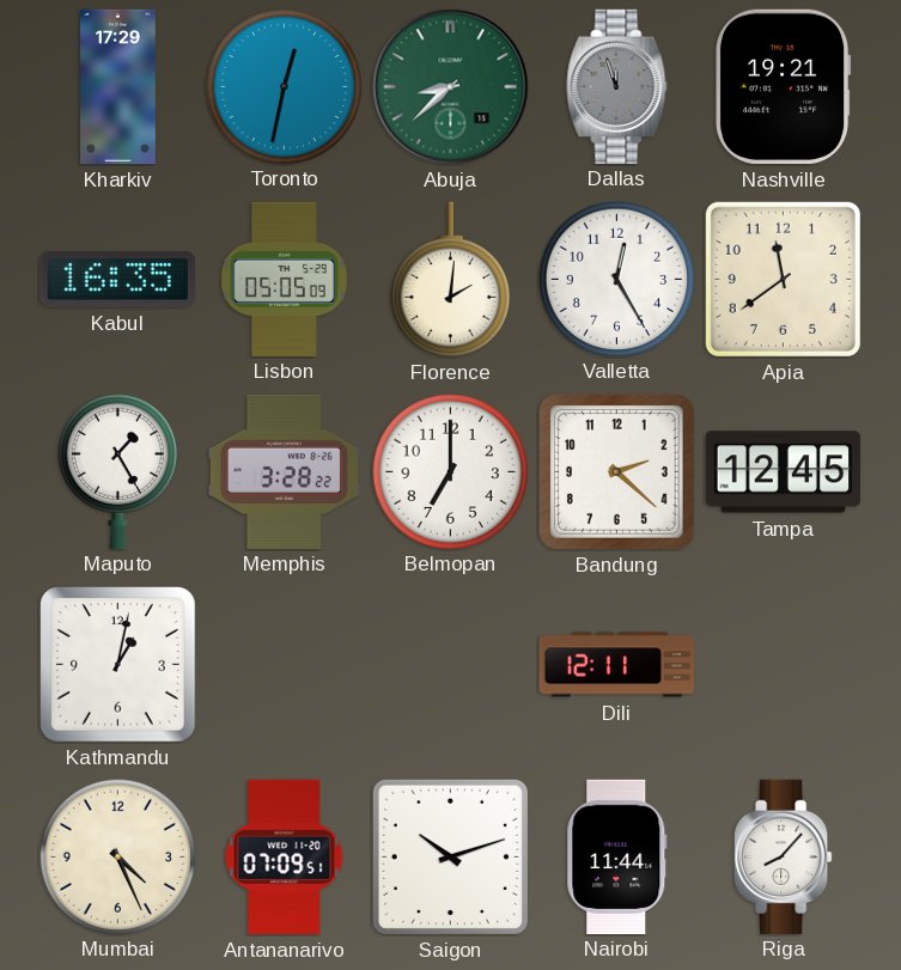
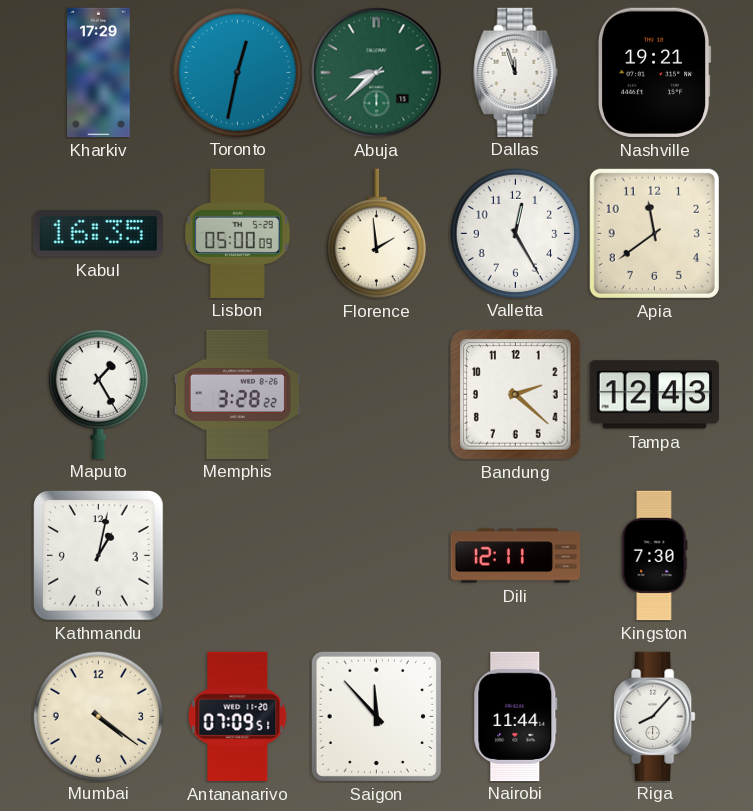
Dallas dial: grey -> white (516, 72)
Lisbon: 05:05 -> 05:00 (237, 233)
Florence: 2:01 -> 1:59 (376, 234)
Belmopan: 7:00 -> none (450, 471)
Tampa: 12:45 -> 12:43 (654, 395)
Kingston: none -> 7:30 (654, 556)
Mumbai: 4:26 -> 4:21 (98, 716)
Saigon: 10:12 -> 11:53 (376, 716)
